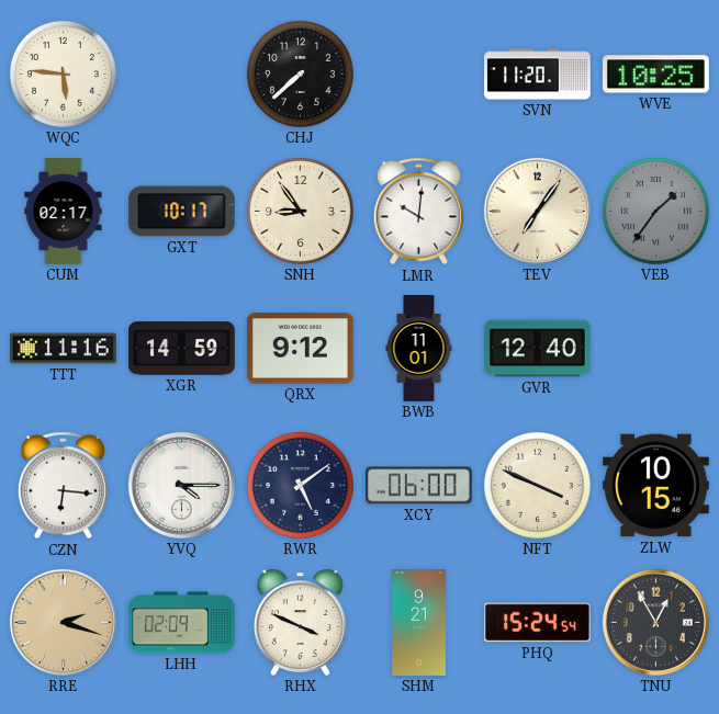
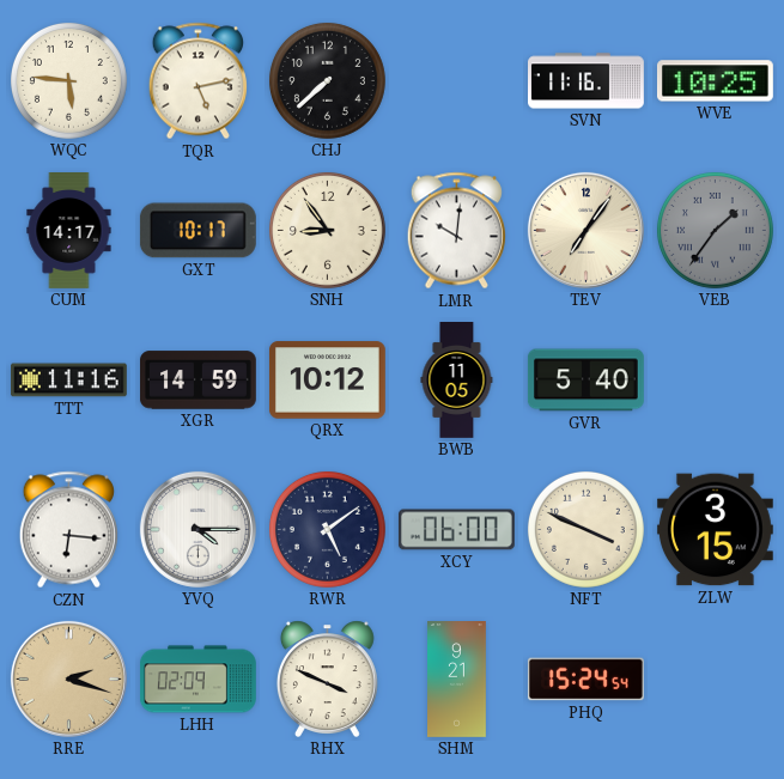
TQR: none -> 5:13 (197, 81)
SVN: 11:20 -> 11:16 (587, 81)
CUM: 02:17 -> 14:17 (69, 231)
QRX: 9:12 -> 10:12 (327, 381)
BWB: 11:01 -> 11:05 (457, 381)
GVR: 12:40 -> 5:40 (585, 381)
ZLW: 10:15 -> 3:15 (715, 530)
TNU: 12:55 -> none (655, 622)
